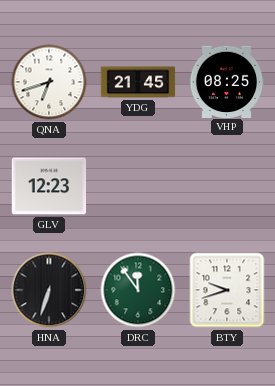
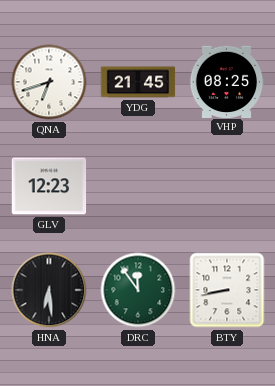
HNA: 6:33 -> 6:29 (49, 290)
BTY: 9:42 -> 8:43 (227, 290)
